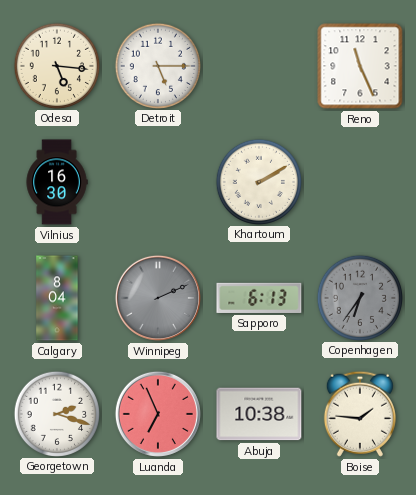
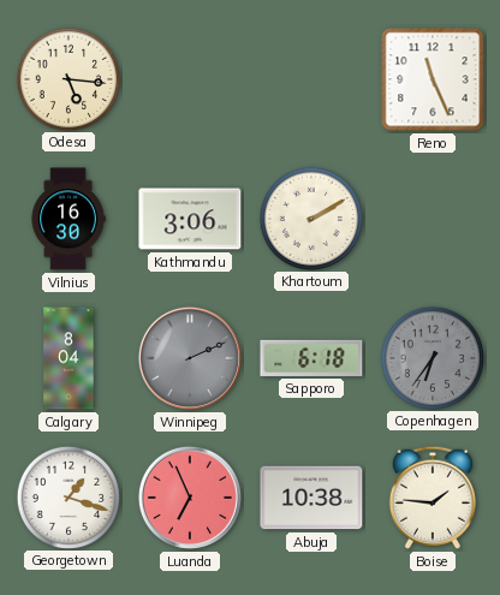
Detroit: 5:15 -> none (157, 65)
Kathmandu: none -> 3:06 (190, 219)
Sapporo: 6:13 -> 6:18 (311, 358)
Georgetown: 2:18 -> 1:18 (67, 496)
